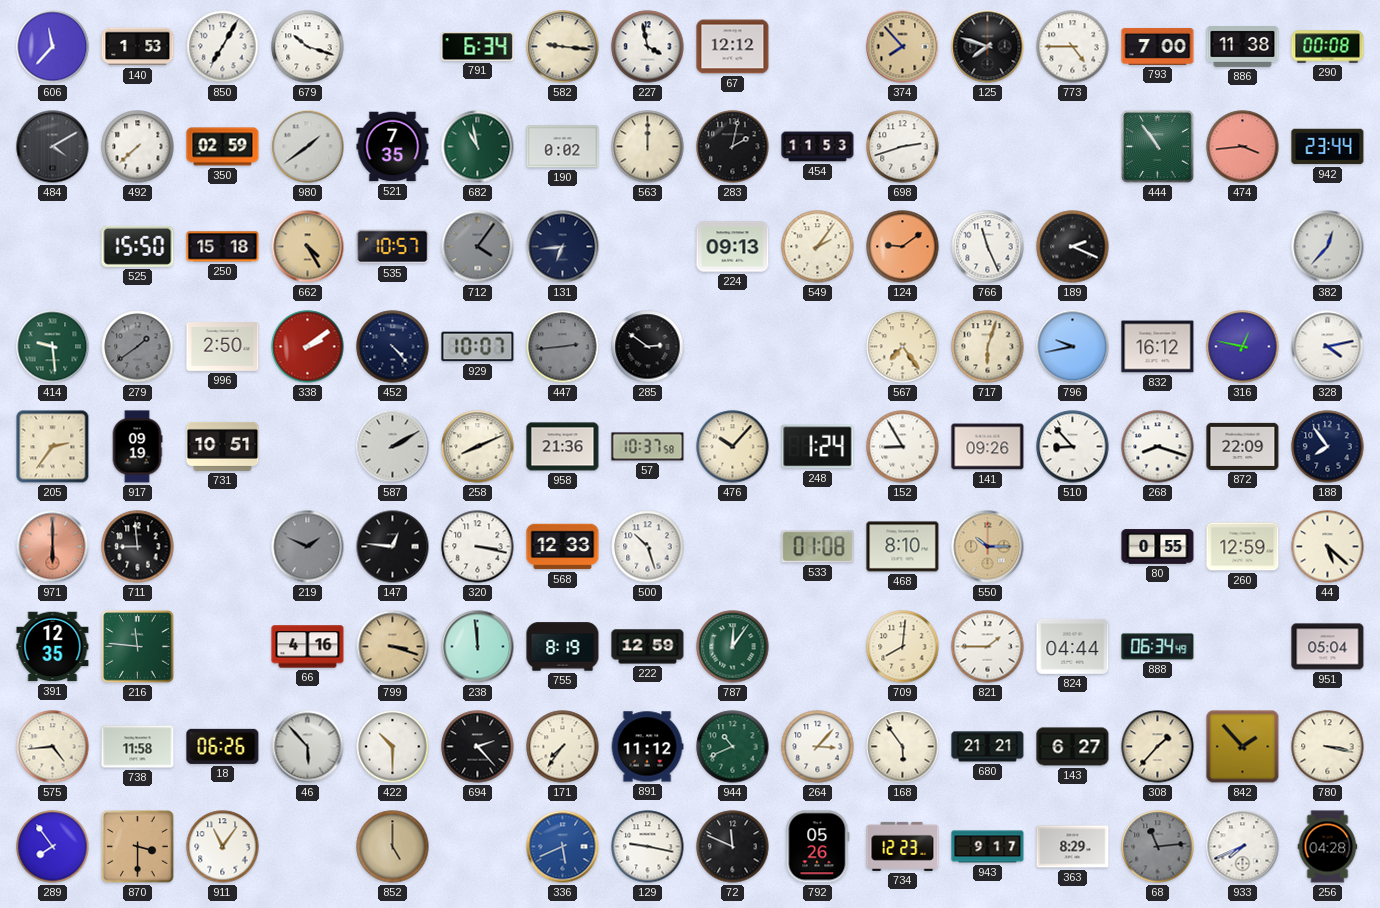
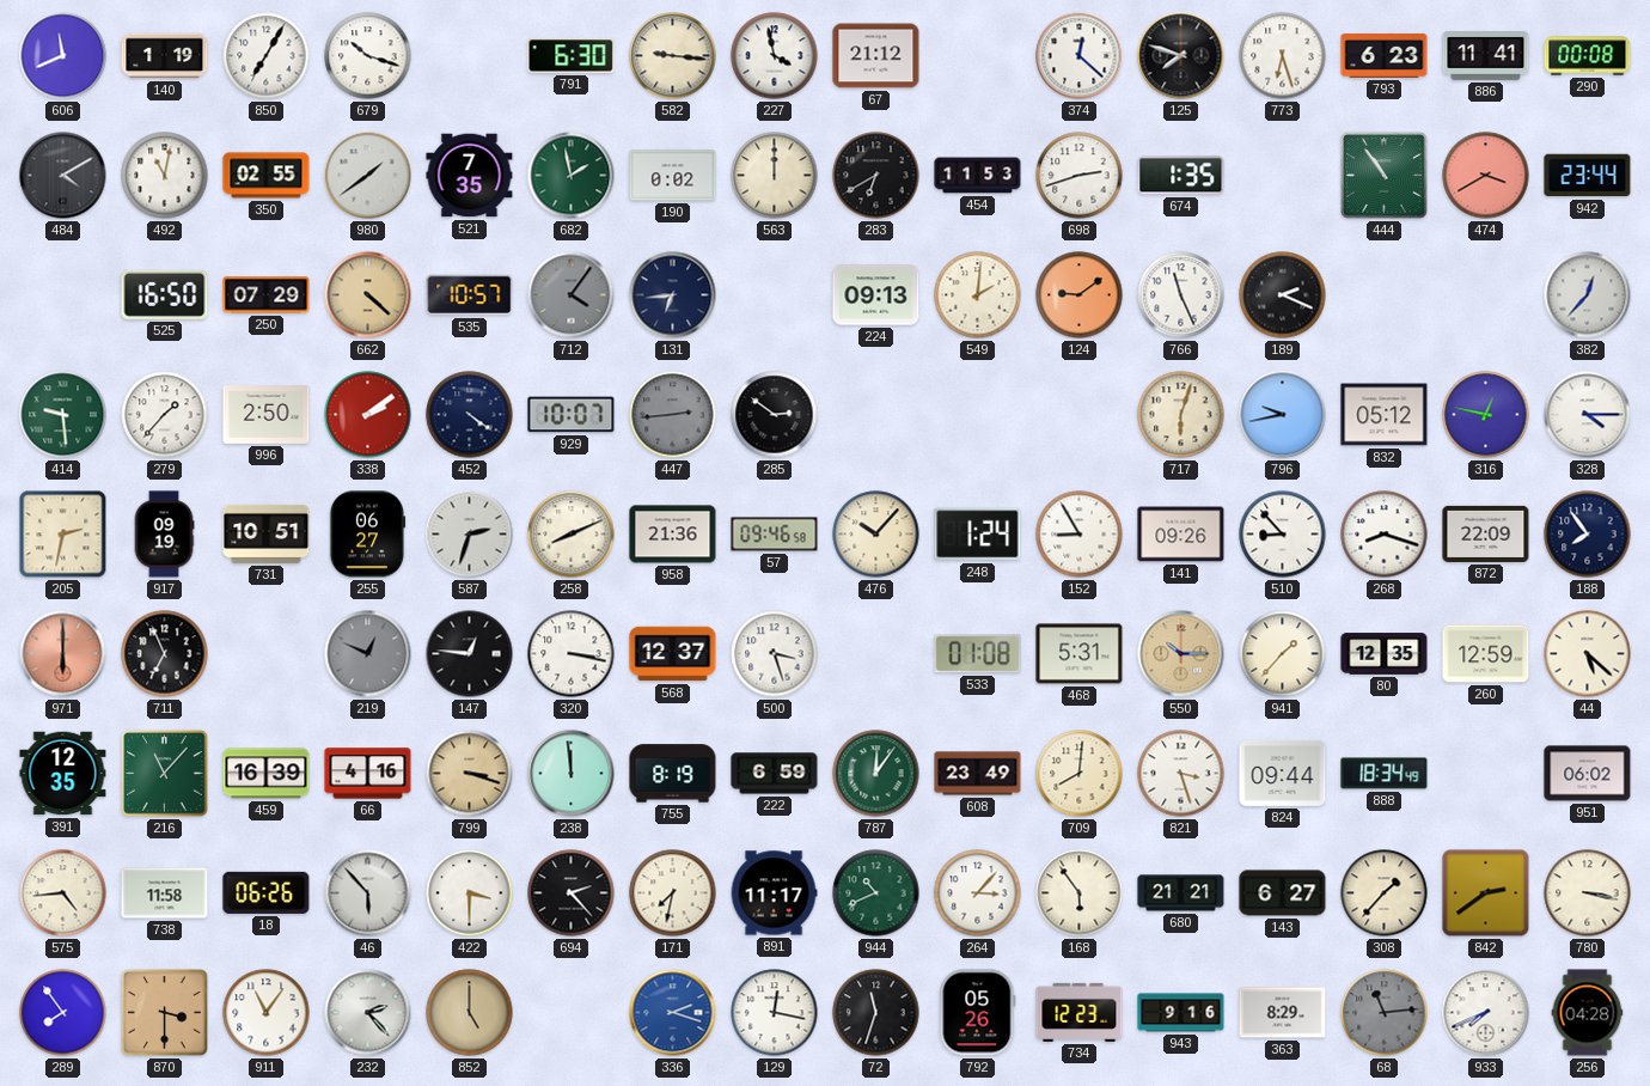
606: 11:37 -> 11:41 (63, 56)
140: 1:53 -> 1:19 (165, 56)
791: 6:34 -> 6:30 (572, 56)
67: 12:12 -> 21:12 (876, 56)
374: 7:53 -> 12:22 (1080, 56)
374 dial: champagne -> white (1080, 56)
773: 4:45 -> 6:27 (1283, 56)
793: 7:00 -> 6:23 (1385, 55)
886: 11:38 -> 11:41 (1486, 56)
492: 7:38 -> 11:02 (165, 176)
350: 02:59 -> 02:55 (267, 176)
682: 10:58 -> 1:58 (572, 176)
283: 2:02 -> 6:40 (876, 176)
674: none -> 1:35 (1181, 176)
474: 3:44 -> 3:40 (1486, 176)
525: 15:50 -> 16:50 (165, 294)
250: 15:18 -> 07:29 (267, 295)
662: 4:25 -> 4:22 (368, 295)
549: 2:06 -> 2:01 (978, 295)
279: 1:39 -> 1:37 (165, 415)
279 dial: grey -> white (165, 415)
452: 4:23 -> 4:21 (470, 415)
567: 7:24 -> none (903, 347)
832: 16:12 -> 05:12 (1385, 415)
328: 4:13 -> 4:15 (1588, 415)
205: 2:36 -> 2:32 (63, 535)
255: none -> 06:27 (368, 535)
587: 2:10 -> 2:33 (470, 535)
57: 10:37 -> 09:46 (775, 535)
711: 8:59 -> 6:56 (165, 654)
219: 1:49 -> 12:49 (368, 654)
568: 12:33 -> 12:37 (673, 654)
500: 10:27 -> 3:27 (775, 654)
468: 8:10 -> 5:31 (1080, 654)
941: none -> 1:37 (1283, 654)
80: 0:55 -> 12:35 (1385, 654)
216: 11:46 -> 11:07 (165, 774)
459: none -> 16:39 (267, 774)
222: 12:59 -> 6:59 (775, 774)
608: none -> 23:49 (978, 774)
821: 1:45 -> 3:27 (1181, 774)
824: 04:44 -> 09:44 (1283, 773)
888: 06:34 -> 18:34 (1385, 774)
951: 05:04 -> 06:02 (1588, 774)
422: 10:30 -> 3:30 (470, 893)
171: 7:36 -> 7:32 (673, 893)
891: 11:12 -> 11:17 (774, 893)
842: 1:53 -> 2:39 (1486, 893)
232: none -> 2:23 (368, 1013)
336: 5:41 -> 2:18 (673, 1013)
129: 9:17 -> 12:17 (775, 1013)
72: 11:49 -> 11:33 (876, 1013)
943: 9:17 -> 9:16 (1181, 1013)
